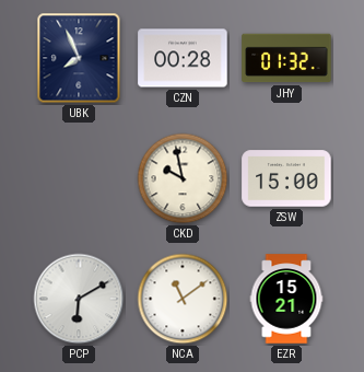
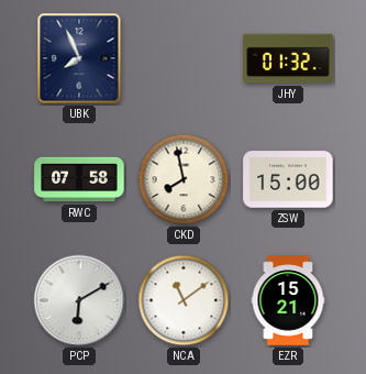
CZN: 00:28 -> none (183, 58)
RWC: none -> 07:58 (79, 179)
CKD: 9:58 -> 7:58 (184, 179)
